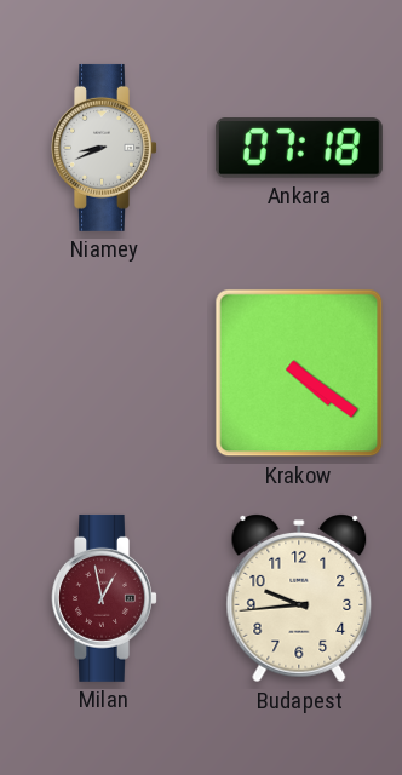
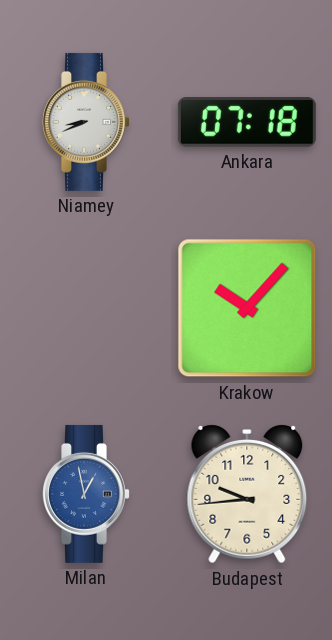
Krakow: 4:21 -> 10:07 (247, 308)
Milan dial: burgundy -> blue (86, 494)
